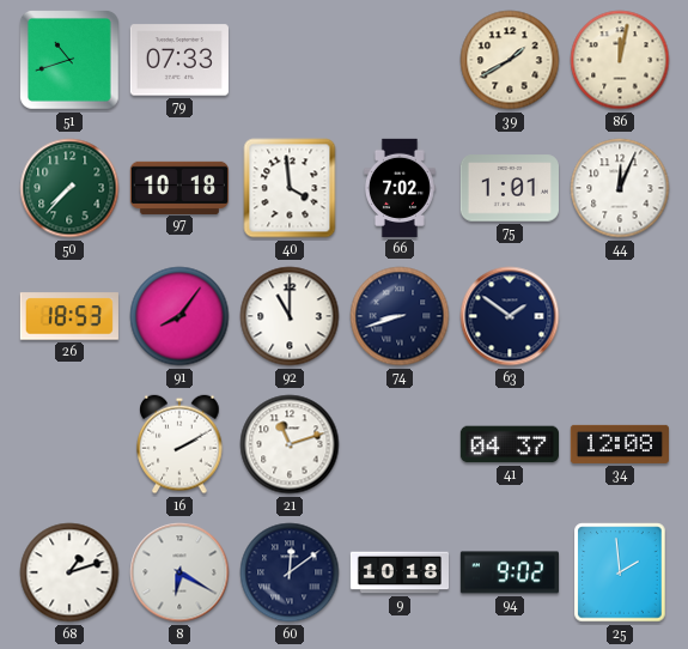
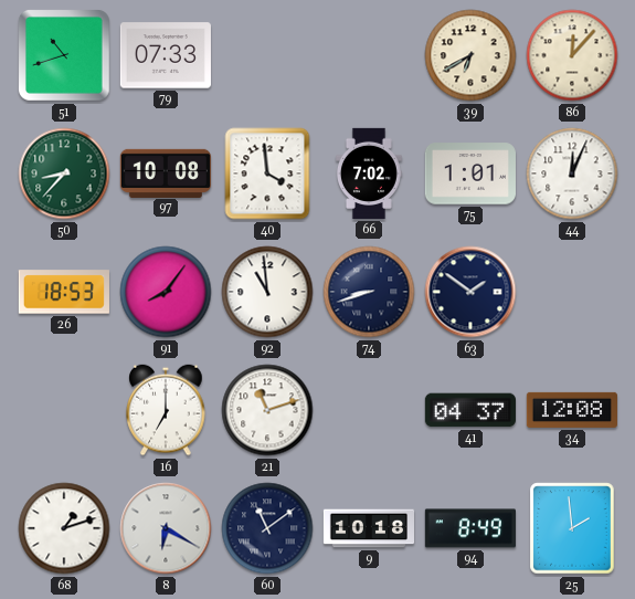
39: 1:40 -> 6:40 (470, 55)
86: 12:02 -> 12:07 (572, 55)
50: 7:37 -> 8:37 (64, 174)
97: 10:18 -> 10:08 (166, 172)
92: 11:00 -> 10:59 (267, 292)
16: 2:10 -> 7:00 (166, 410)
60: 12:09 -> 11:09 (267, 528)
94: 9:02 -> 8:49 (470, 528)
